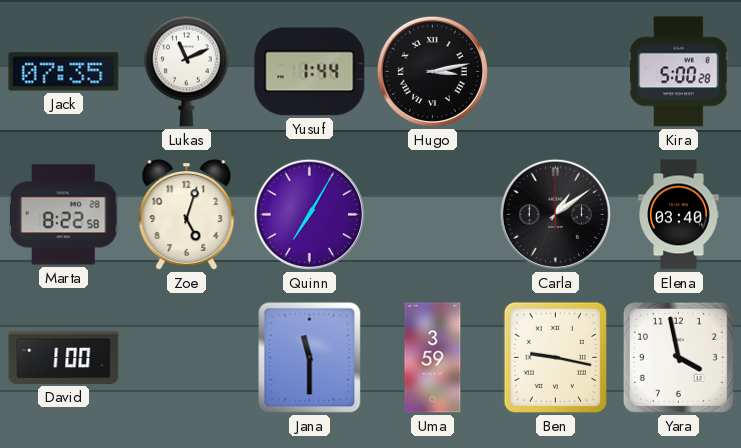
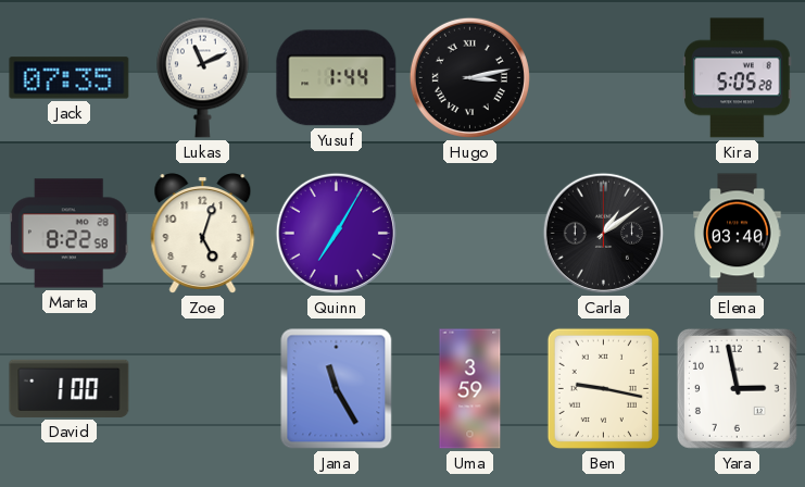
Kira: 5:00 -> 5:05 (738, 78)
Jana: 11:30 -> 11:25 (337, 389)
Yara: 3:58 -> 2:58 (737, 388)
